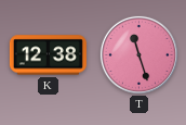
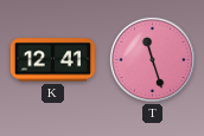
K: 12:38 -> 12:41 (52, 60)
